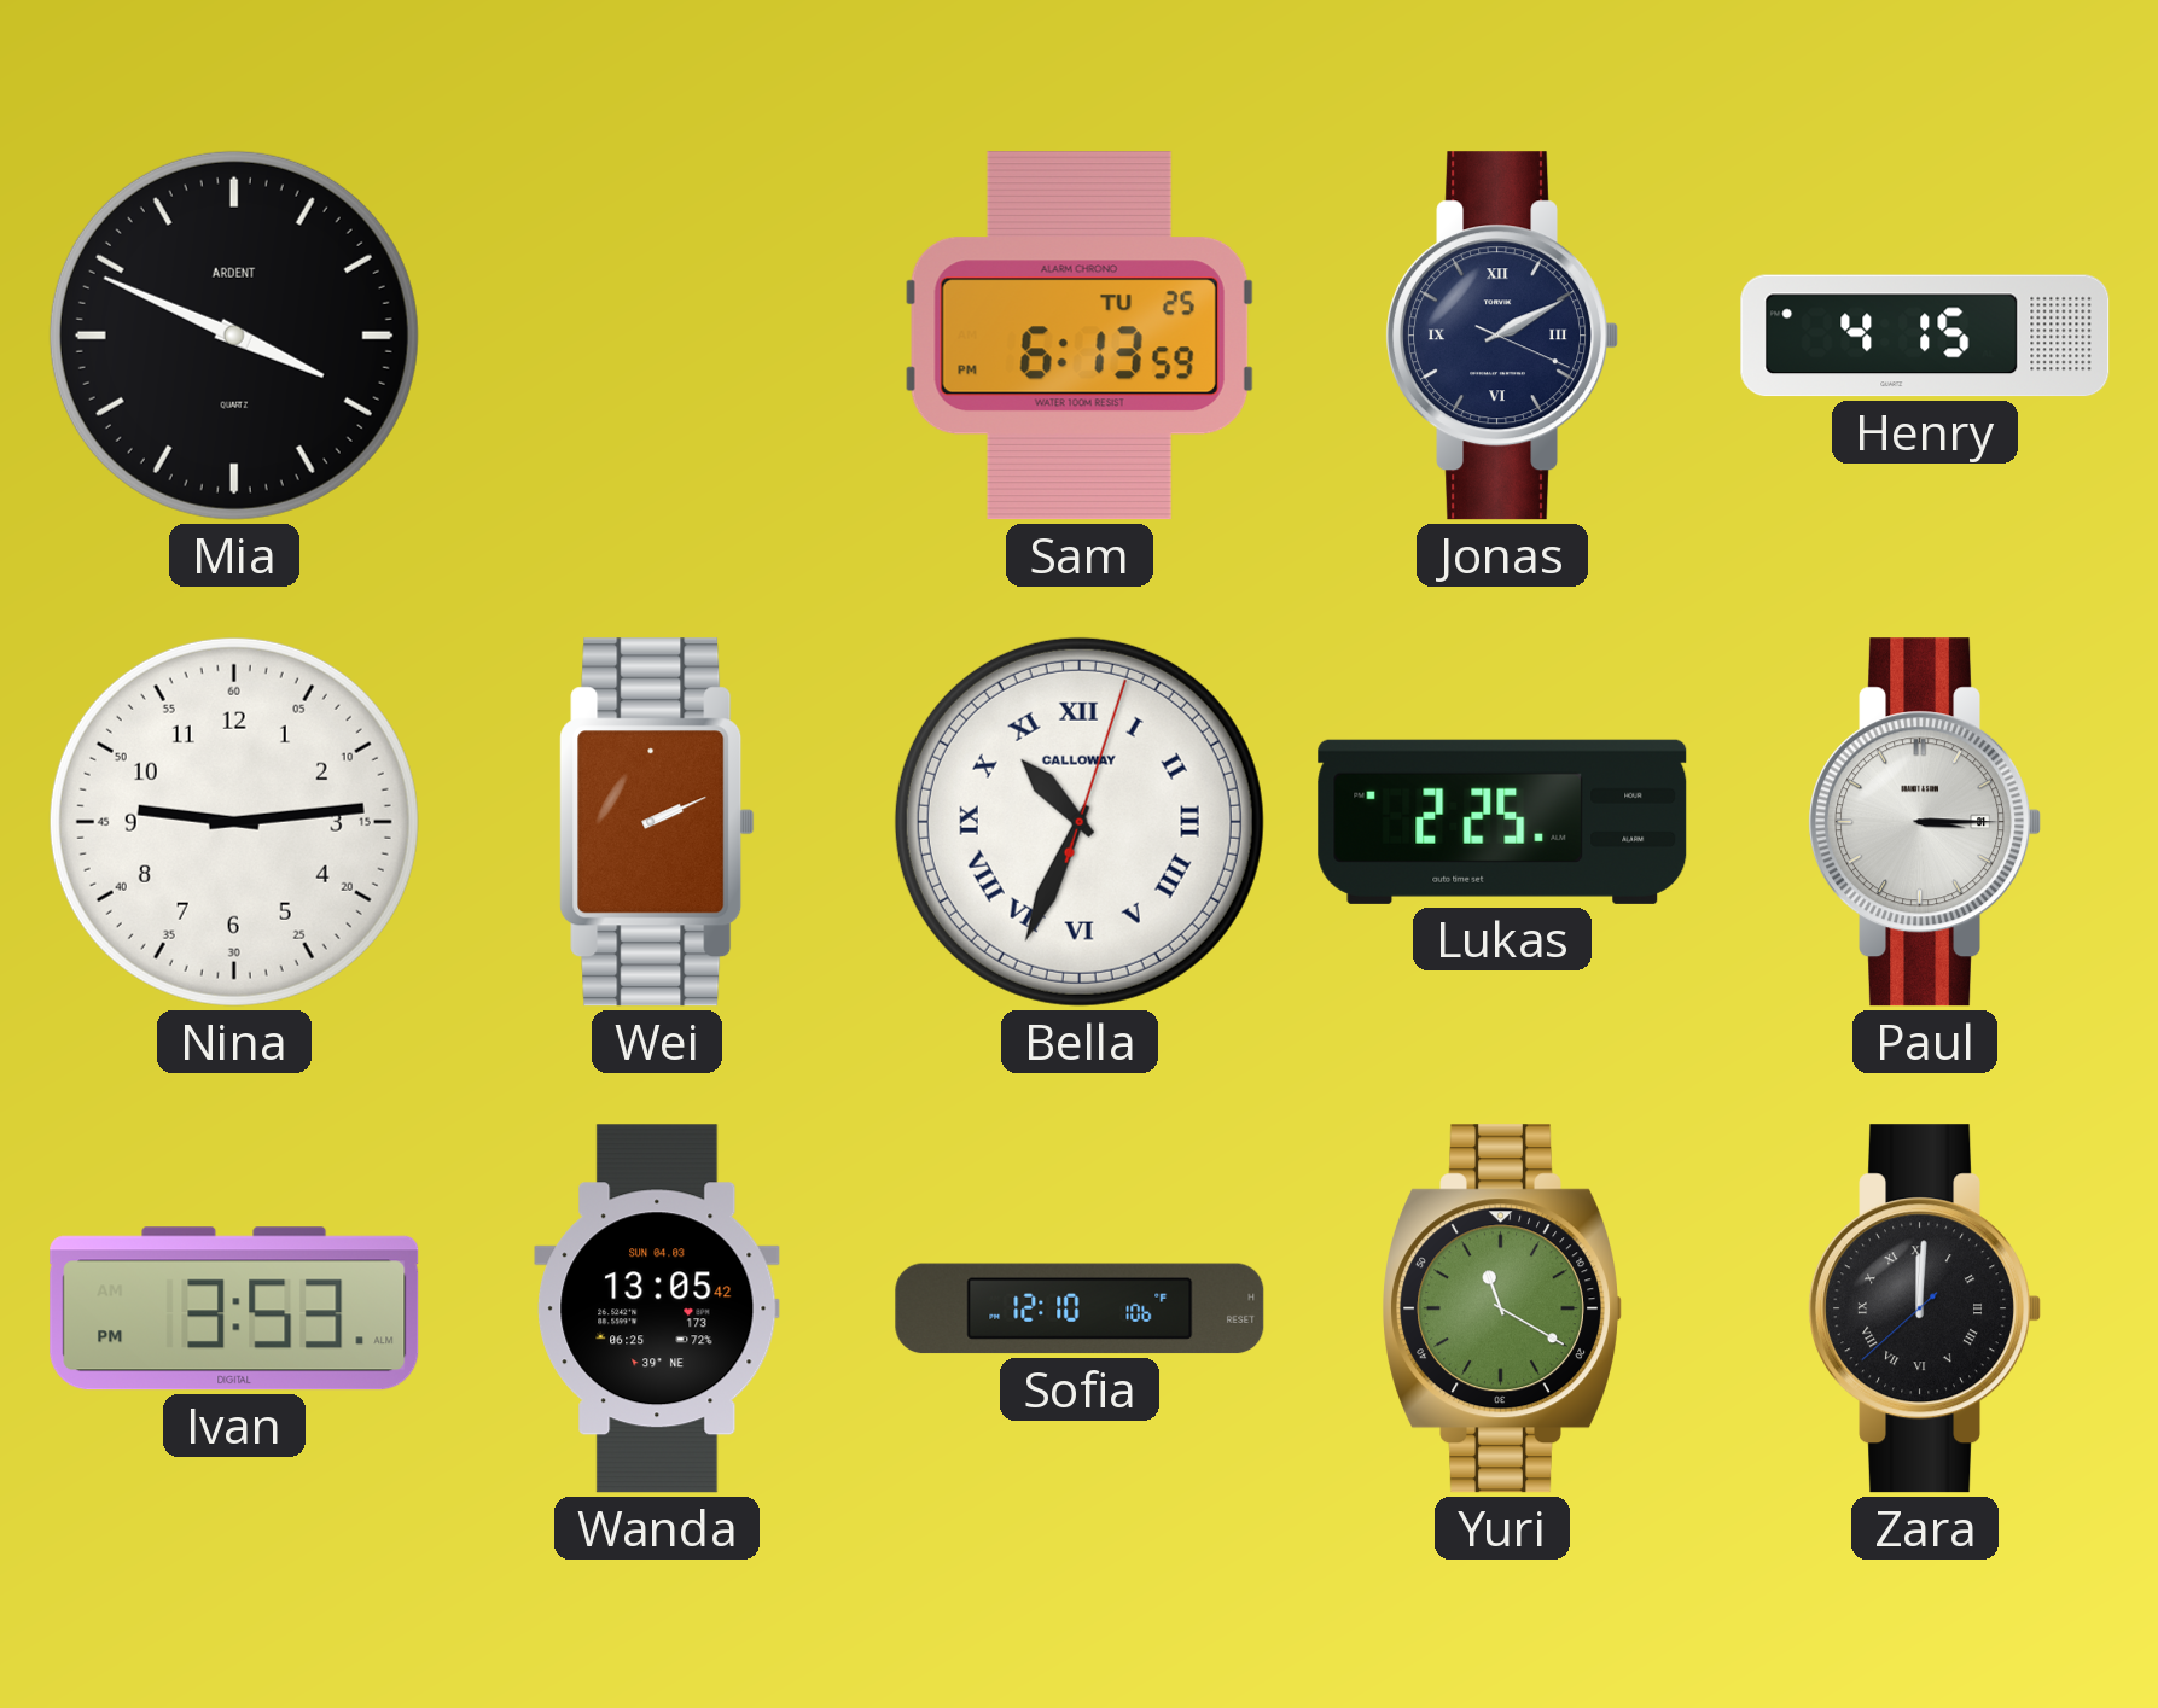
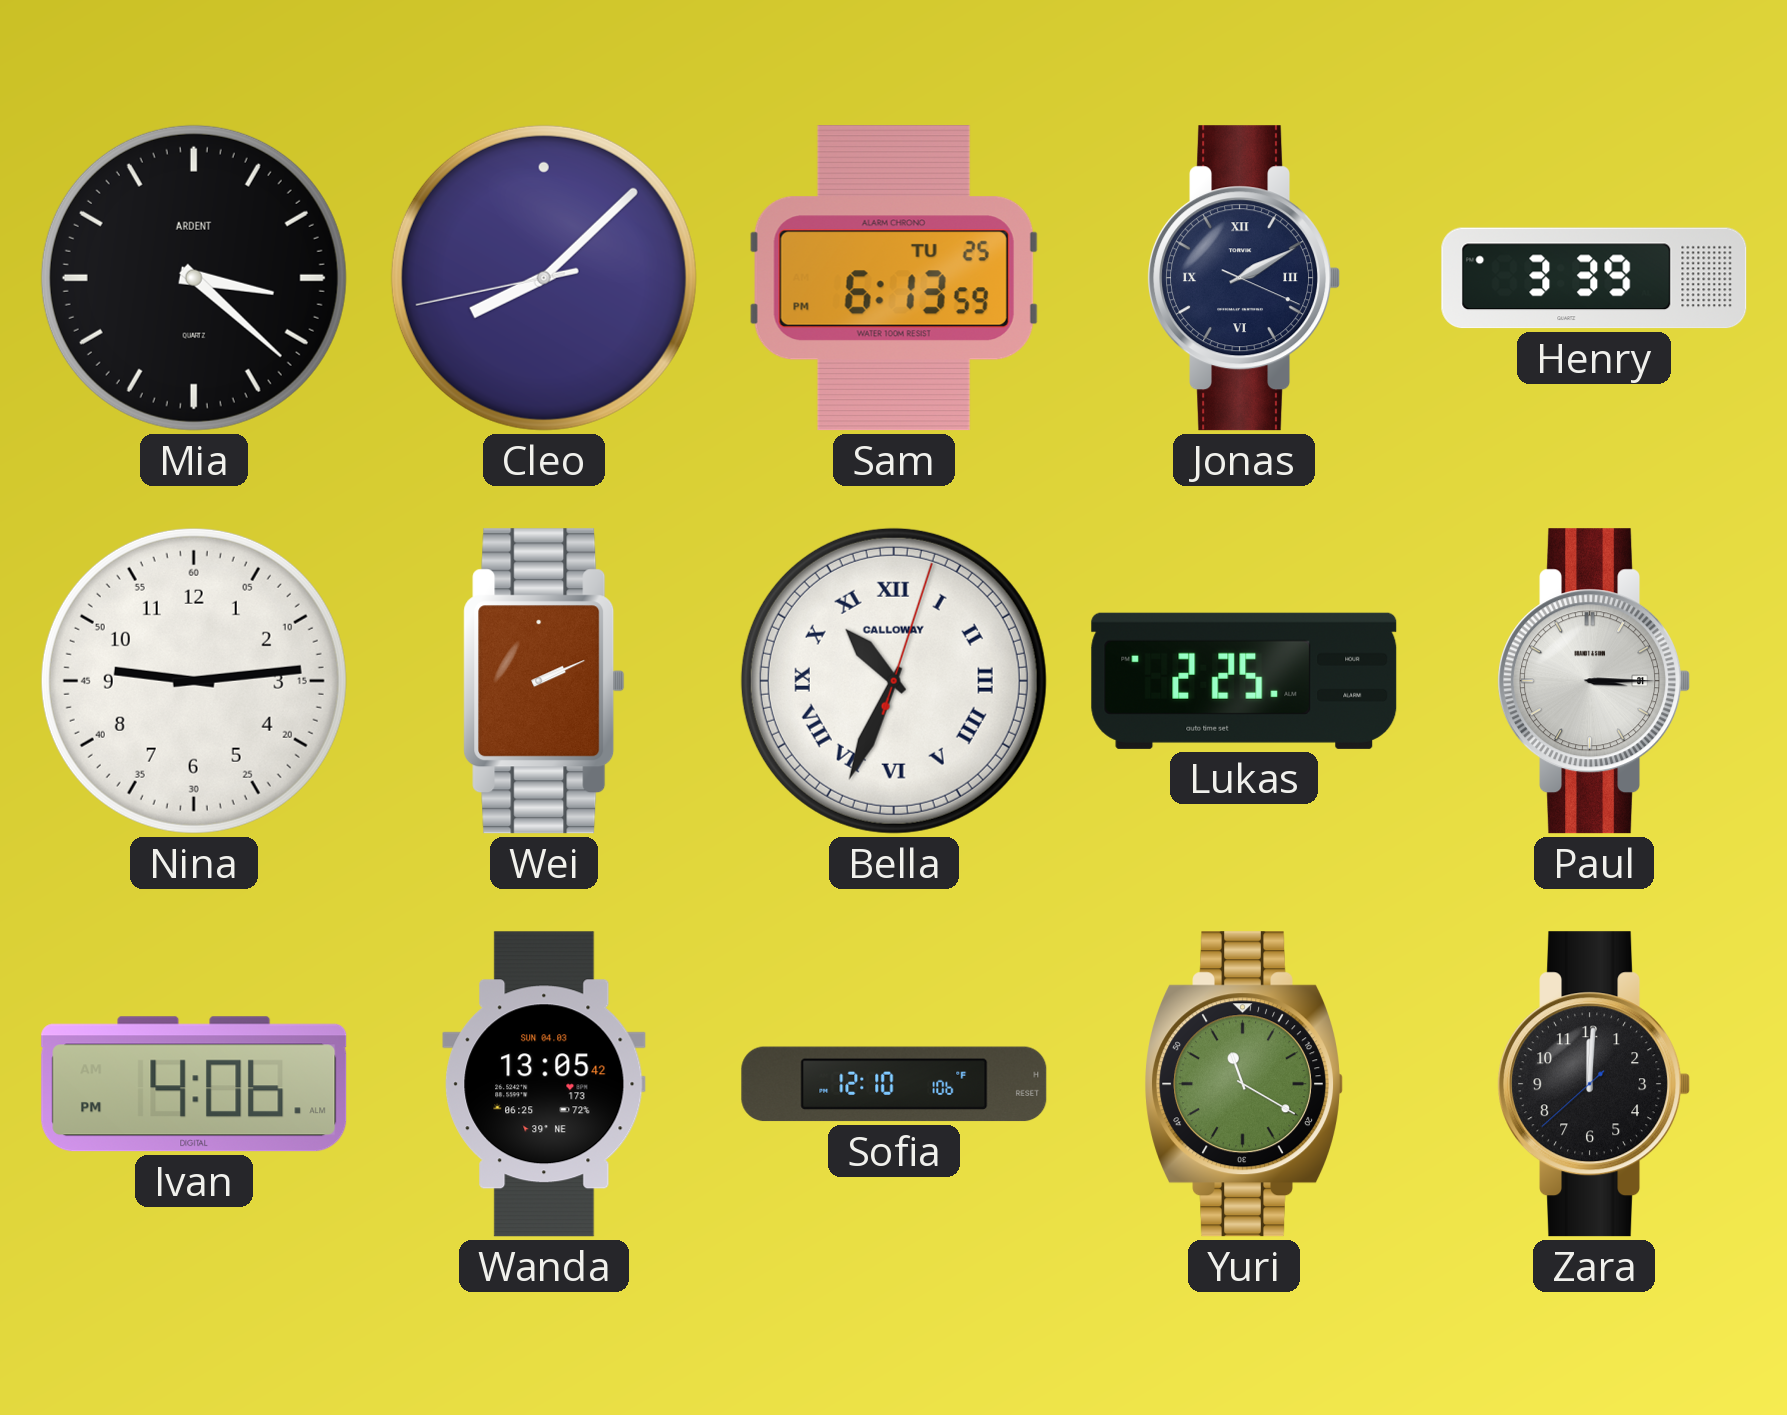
Mia: 3:49 -> 3:22 (194, 278)
Cleo: none -> 8:07 (544, 278)
Henry: 4:15 -> 3:39 (1594, 278)
Ivan: 3:53 -> 4:06 (194, 1084)
Zara numerals: Roman -> Arabic (1593, 1084)
